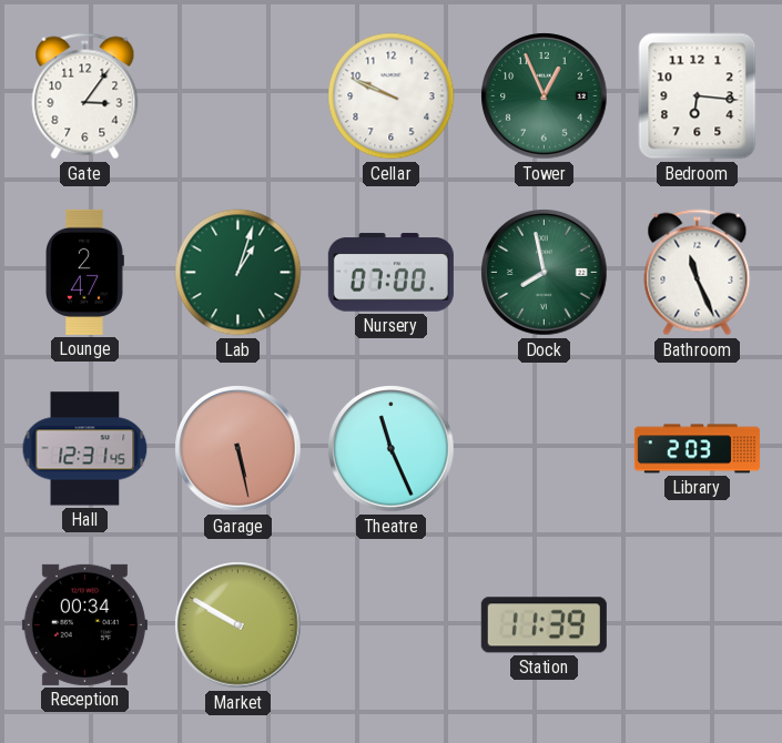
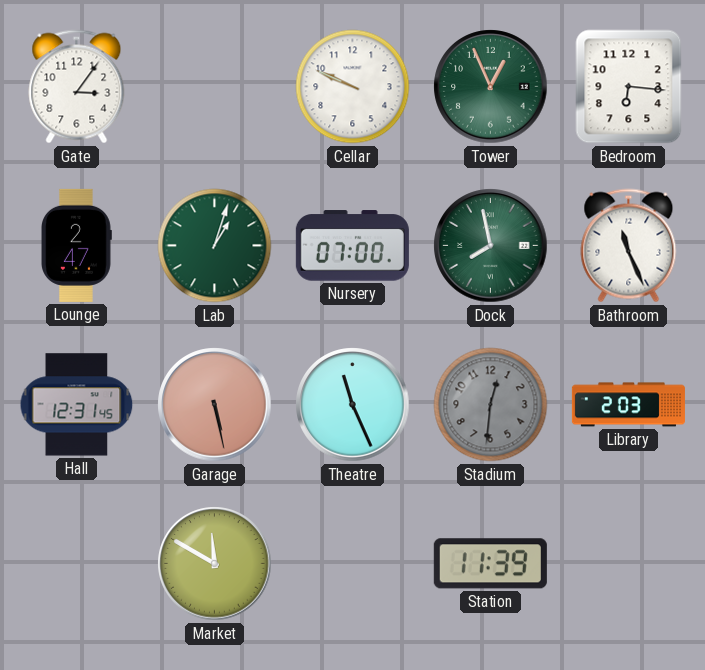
Stadium: none -> 12:31 (491, 405)
Reception: 00:34 -> none (84, 624)
Market: 9:50 -> 11:50 (215, 564)
